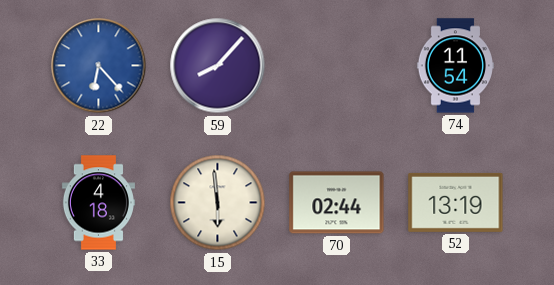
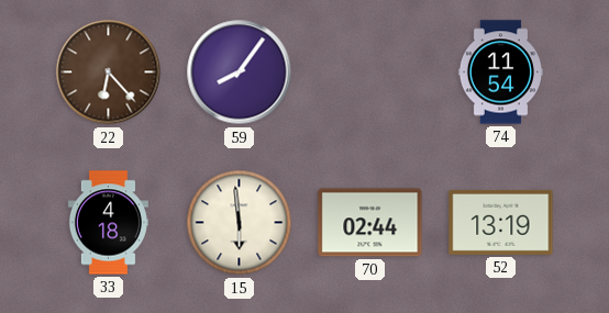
22 dial: blue -> brown (109, 72)
59: 8:07 -> 8:06 (240, 72)
